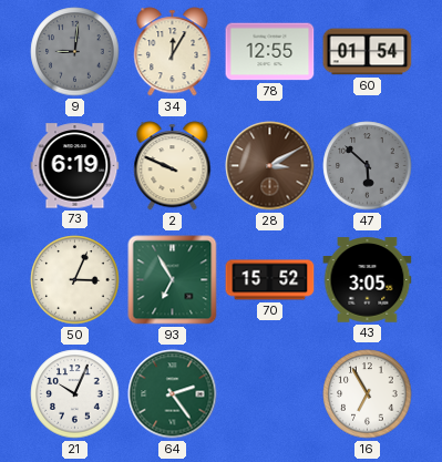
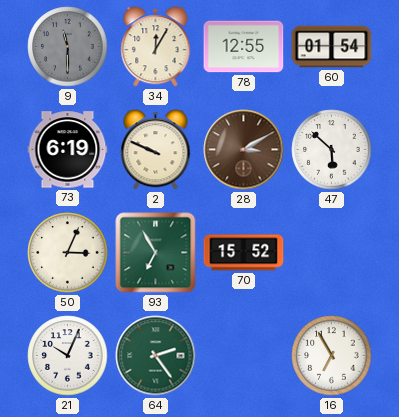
9: 9:01 -> 11:30 (68, 47)
47 dial: grey -> white (332, 150)
43: 3:05 -> none (368, 280)
